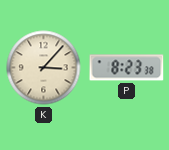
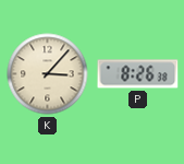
P: 8:23 -> 8:26 (138, 74)
